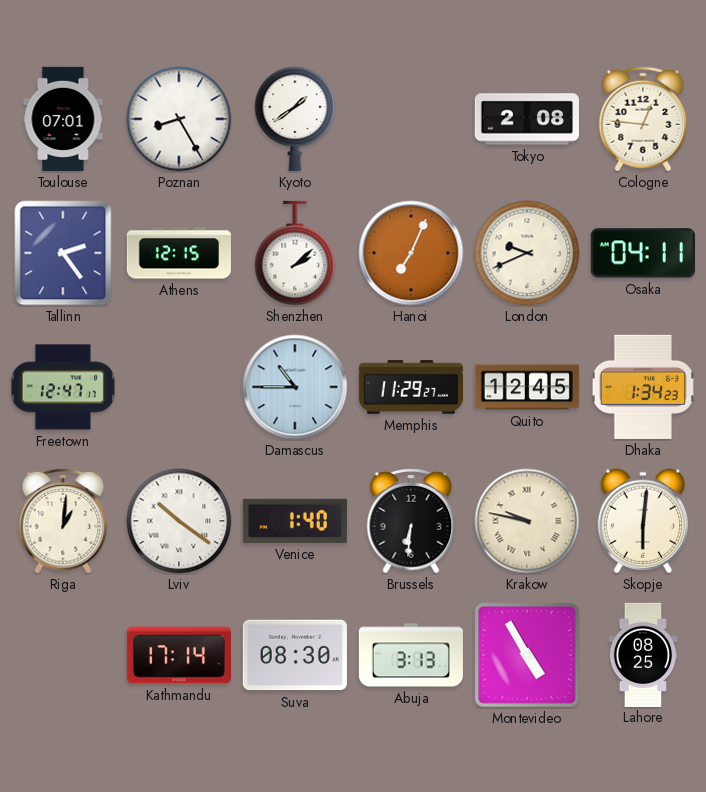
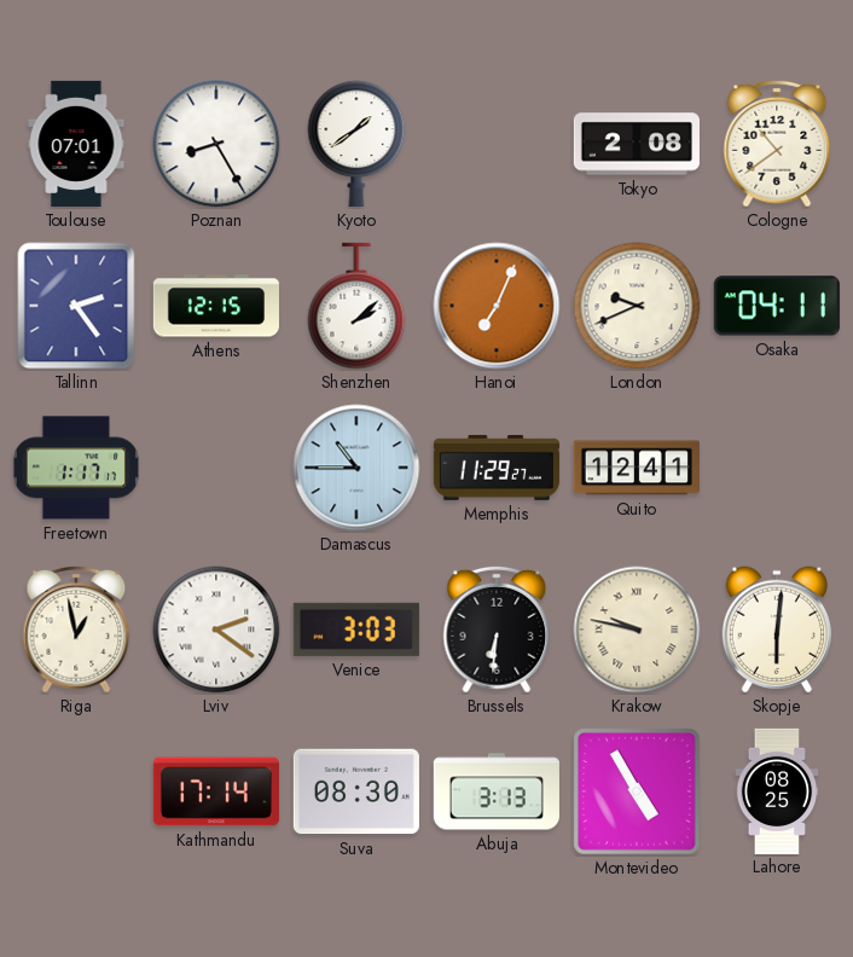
Cologne: 12:46 -> 10:39 (777, 144)
Freetown: 12:47 -> 1:17 (76, 468)
Quito: 12:45 -> 12:41 (637, 468)
Dhaka: 1:34 -> none (643, 387)
Riga: 1:01 -> 12:58 (76, 630)
Lviv: 10:21 -> 2:21 (216, 630)
Venice: 1:40 -> 3:03 (356, 630)
